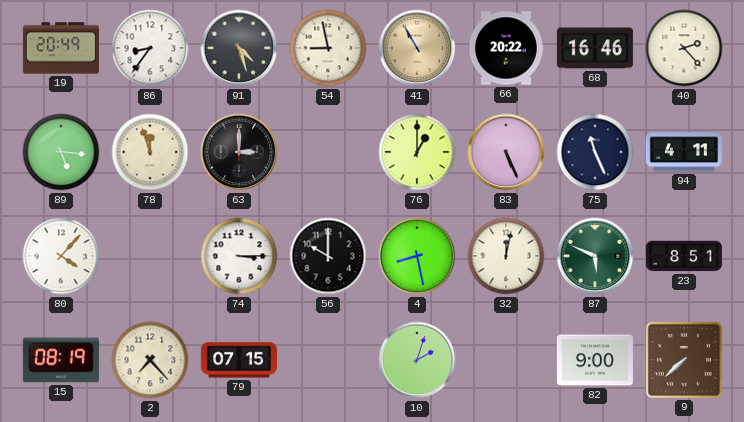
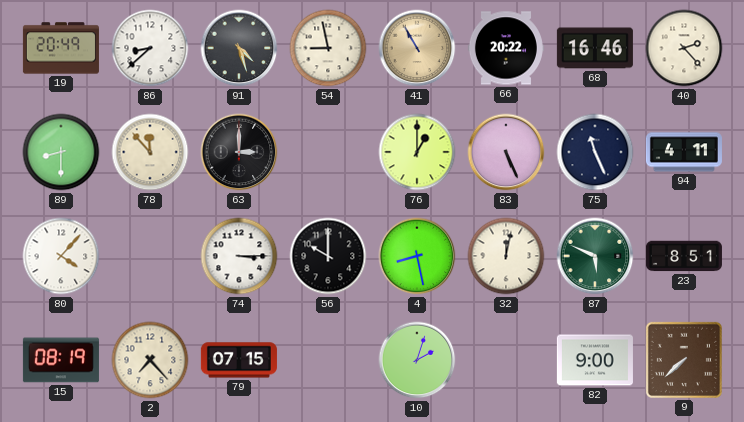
86: 8:36 -> 8:38 (150, 48)
89: 5:16 -> 8:30 (61, 152)
78: 11:57 -> 11:53 (150, 152)
